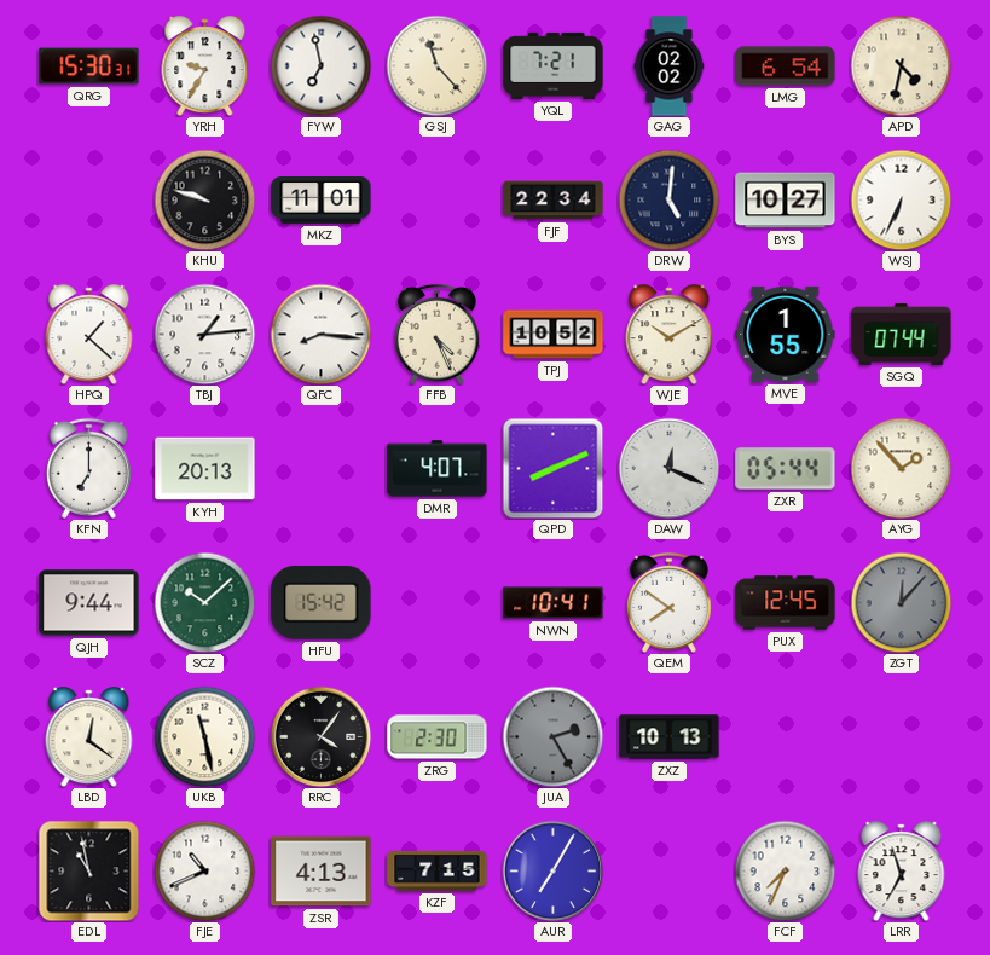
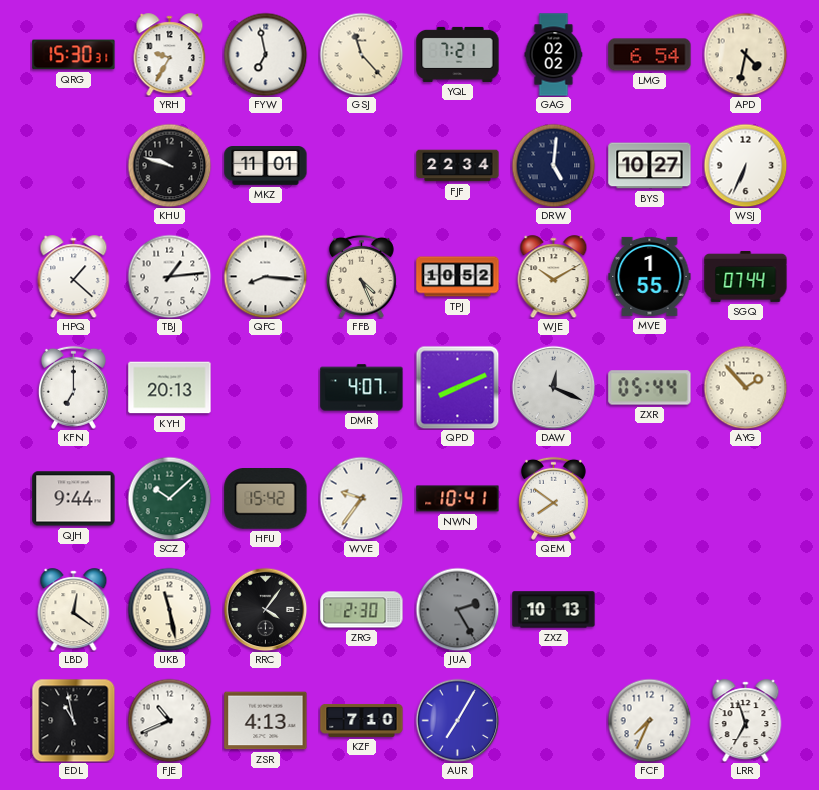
WVE: none -> 9:36 (361, 498)
PUX: 12:45 -> none (786, 603)
ZGT: 12:07 -> none (901, 602)
KZF: 7:15 -> 7:10 (362, 720)
